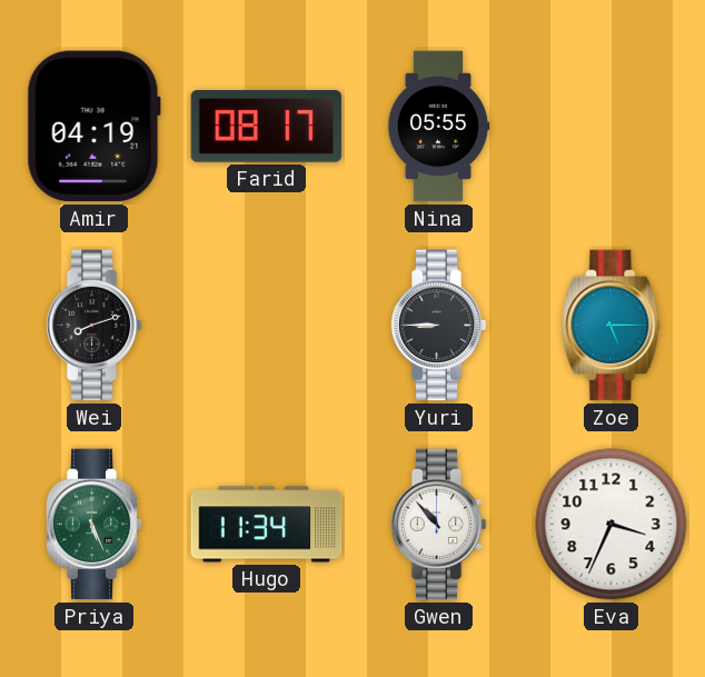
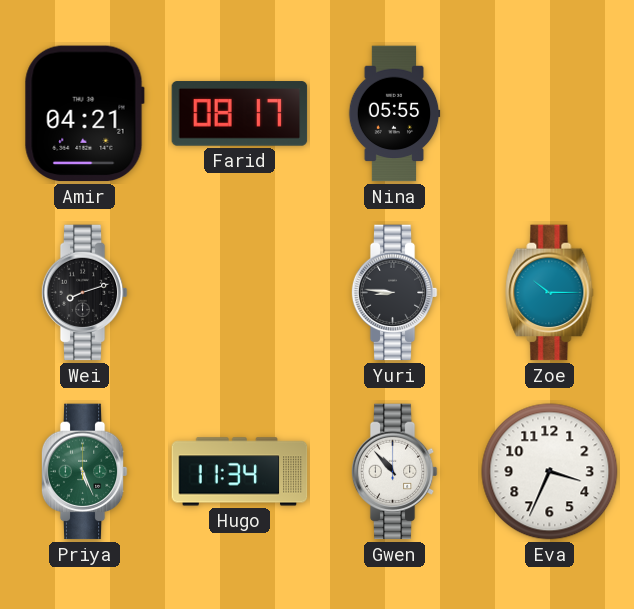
Amir: 04:19 -> 04:21 (84, 114)
Yuri: 8:45 -> 8:46 (394, 293)
Zoe: 5:15 -> 10:15 (550, 293)
